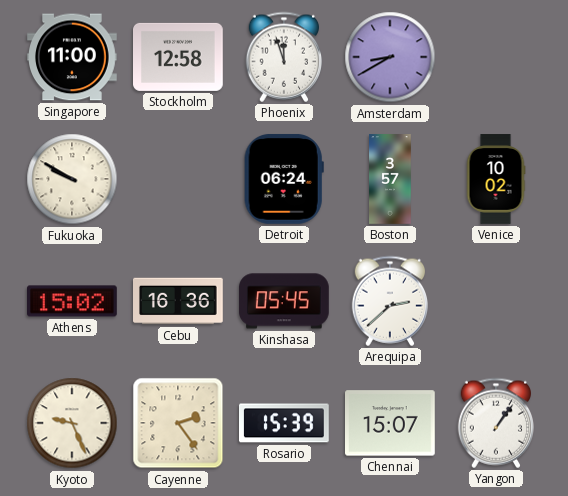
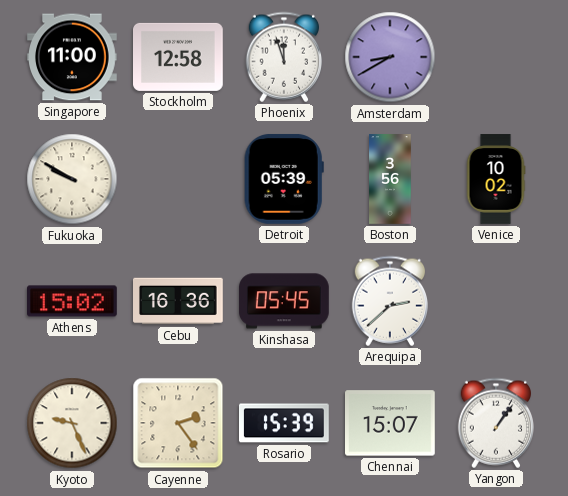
Detroit: 06:24 -> 05:39 (284, 179)
Boston: 3:57 -> 3:56 (390, 179)
